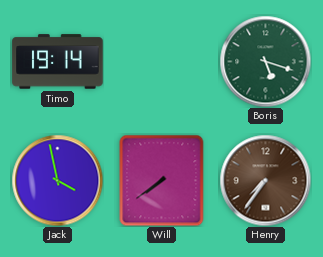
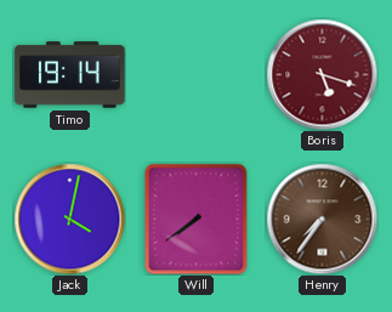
Boris dial: green -> burgundy (322, 74)
Jack: 3:58 -> 4:02 (69, 219)
